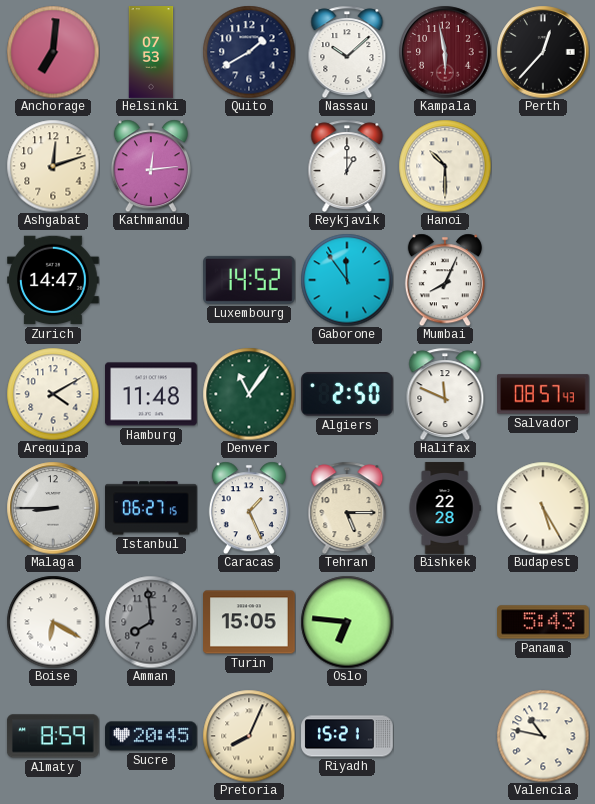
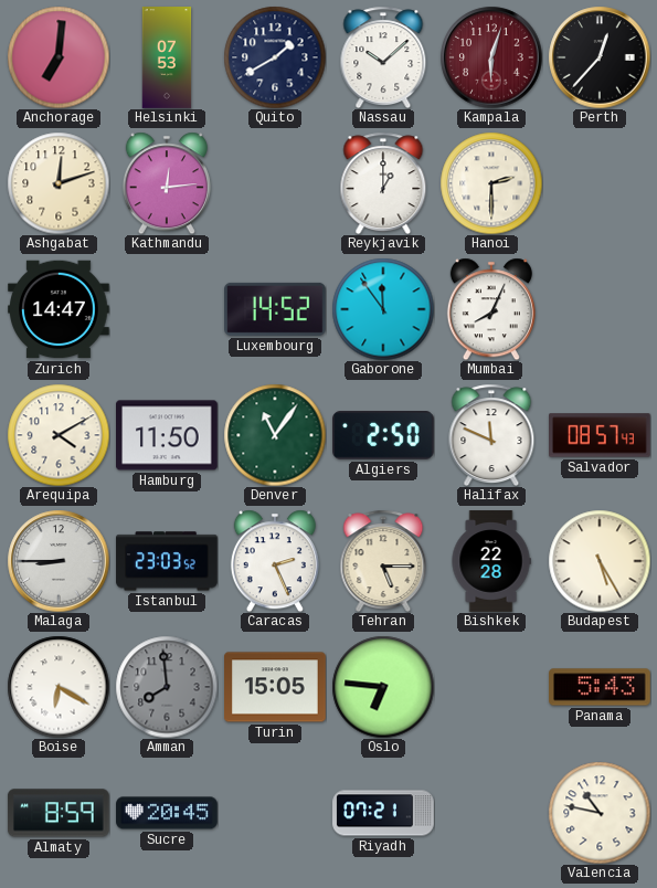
Kampala: 5:58 -> 6:03 (491, 57)
Hanoi: 10:30 -> 2:30 (491, 183)
Hamburg: 11:48 -> 11:50 (168, 435)
Istanbul: 06:27 -> 23:03 (167, 561)
Caracas: 1:26 -> 2:26 (275, 561)
Pretoria: 8:04 -> none (249, 736)
Riyadh: 15:21 -> 07:21 (383, 813)
